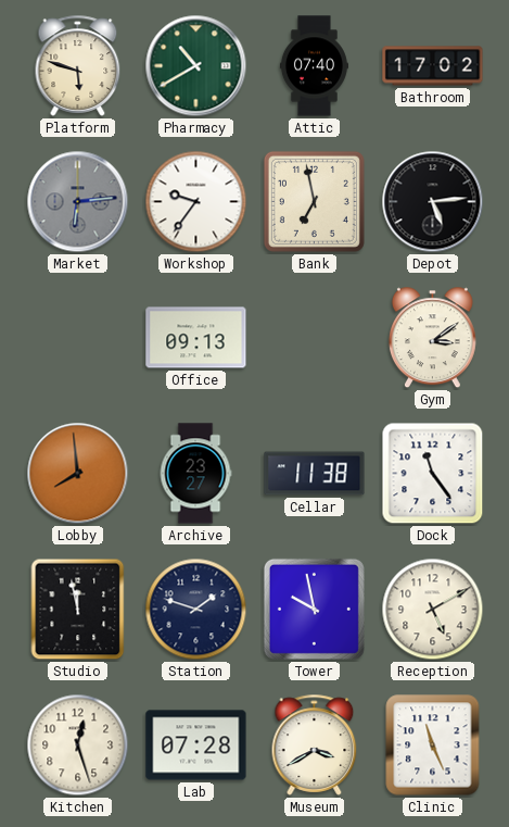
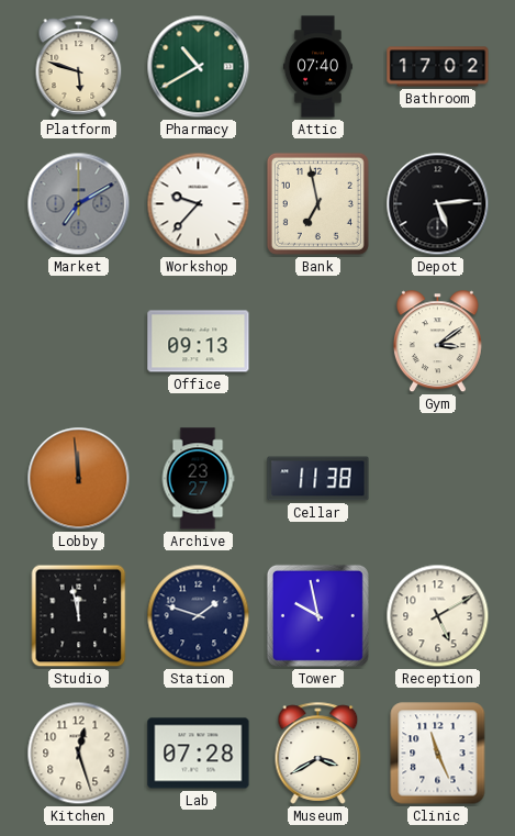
Market: 6:14 -> 7:10 (79, 204)
Workshop: 9:36 -> 9:37 (199, 204)
Lobby: 7:59 -> 11:59 (79, 479)
Dock: 11:24 -> none (433, 474)
